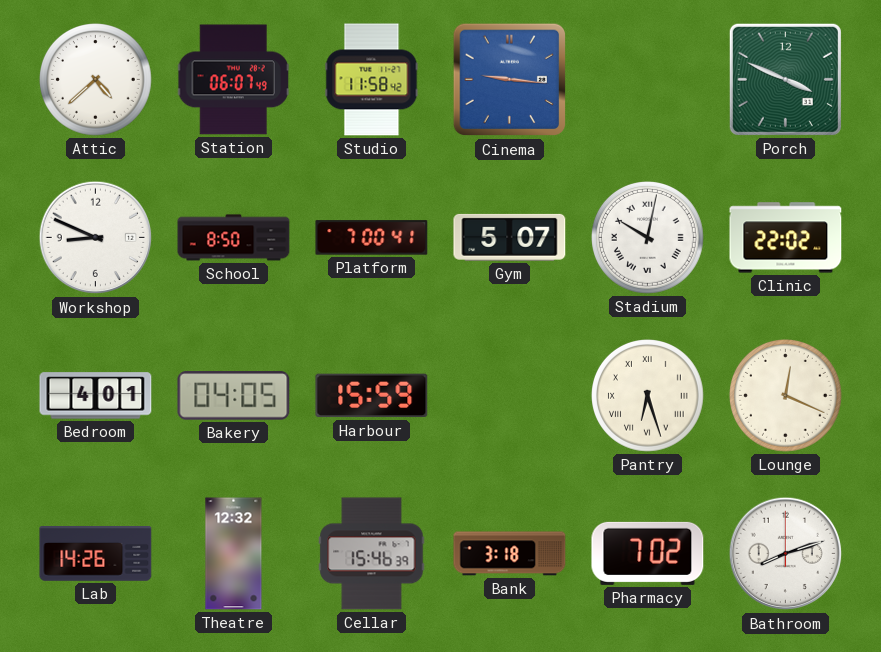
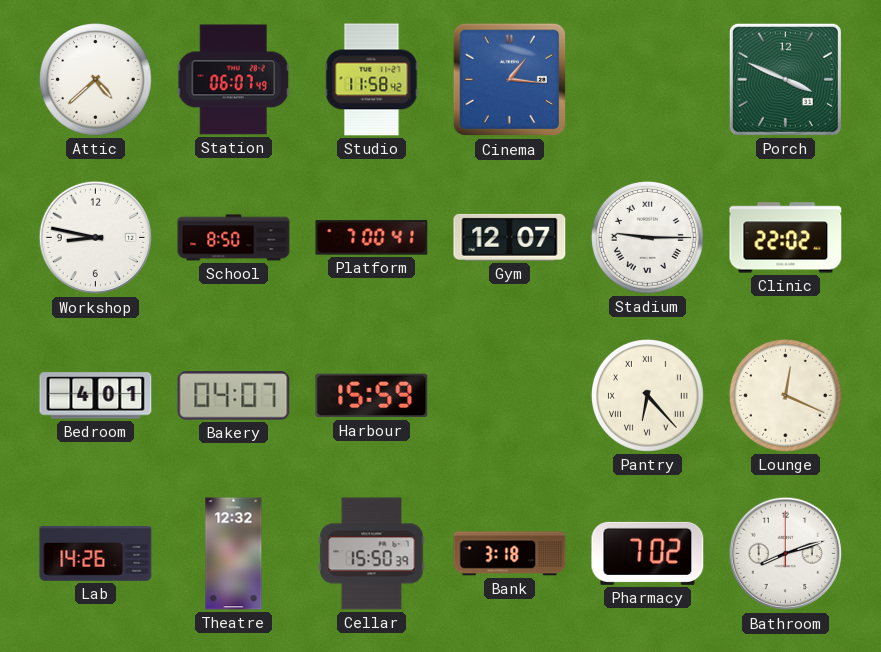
Cinema: 9:16 -> 1:16 (510, 80)
Workshop: 8:49 -> 8:47 (96, 238)
Gym: 5:07 -> 12:07 (510, 237)
Stadium: 10:02 -> 9:15 (648, 238)
Bakery: 04:05 -> 04:07 (234, 396)
Pantry: 6:27 -> 6:23 (648, 396)
Cellar: 15:46 -> 15:50 (372, 554)
